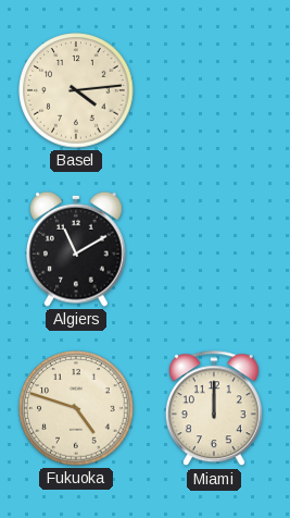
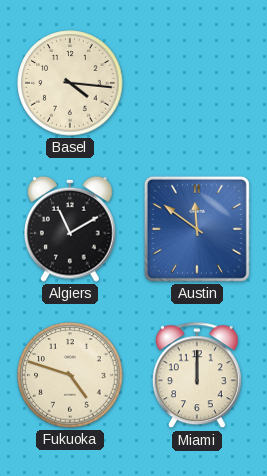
Basel: 4:14 -> 4:16 (70, 83)
Austin: none -> 11:51 (197, 229)
